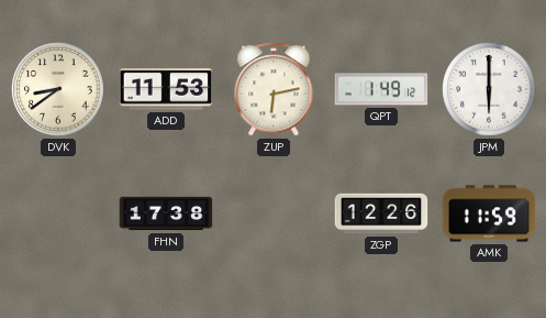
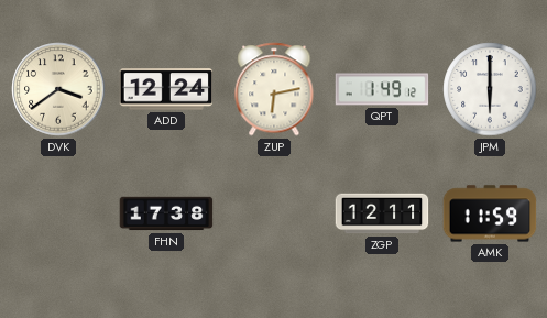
DVK: 8:39 -> 3:39 (58, 89)
ADD: 11:53 -> 12:24 (166, 89)
ZGP: 12:26 -> 12:11 (382, 213)
